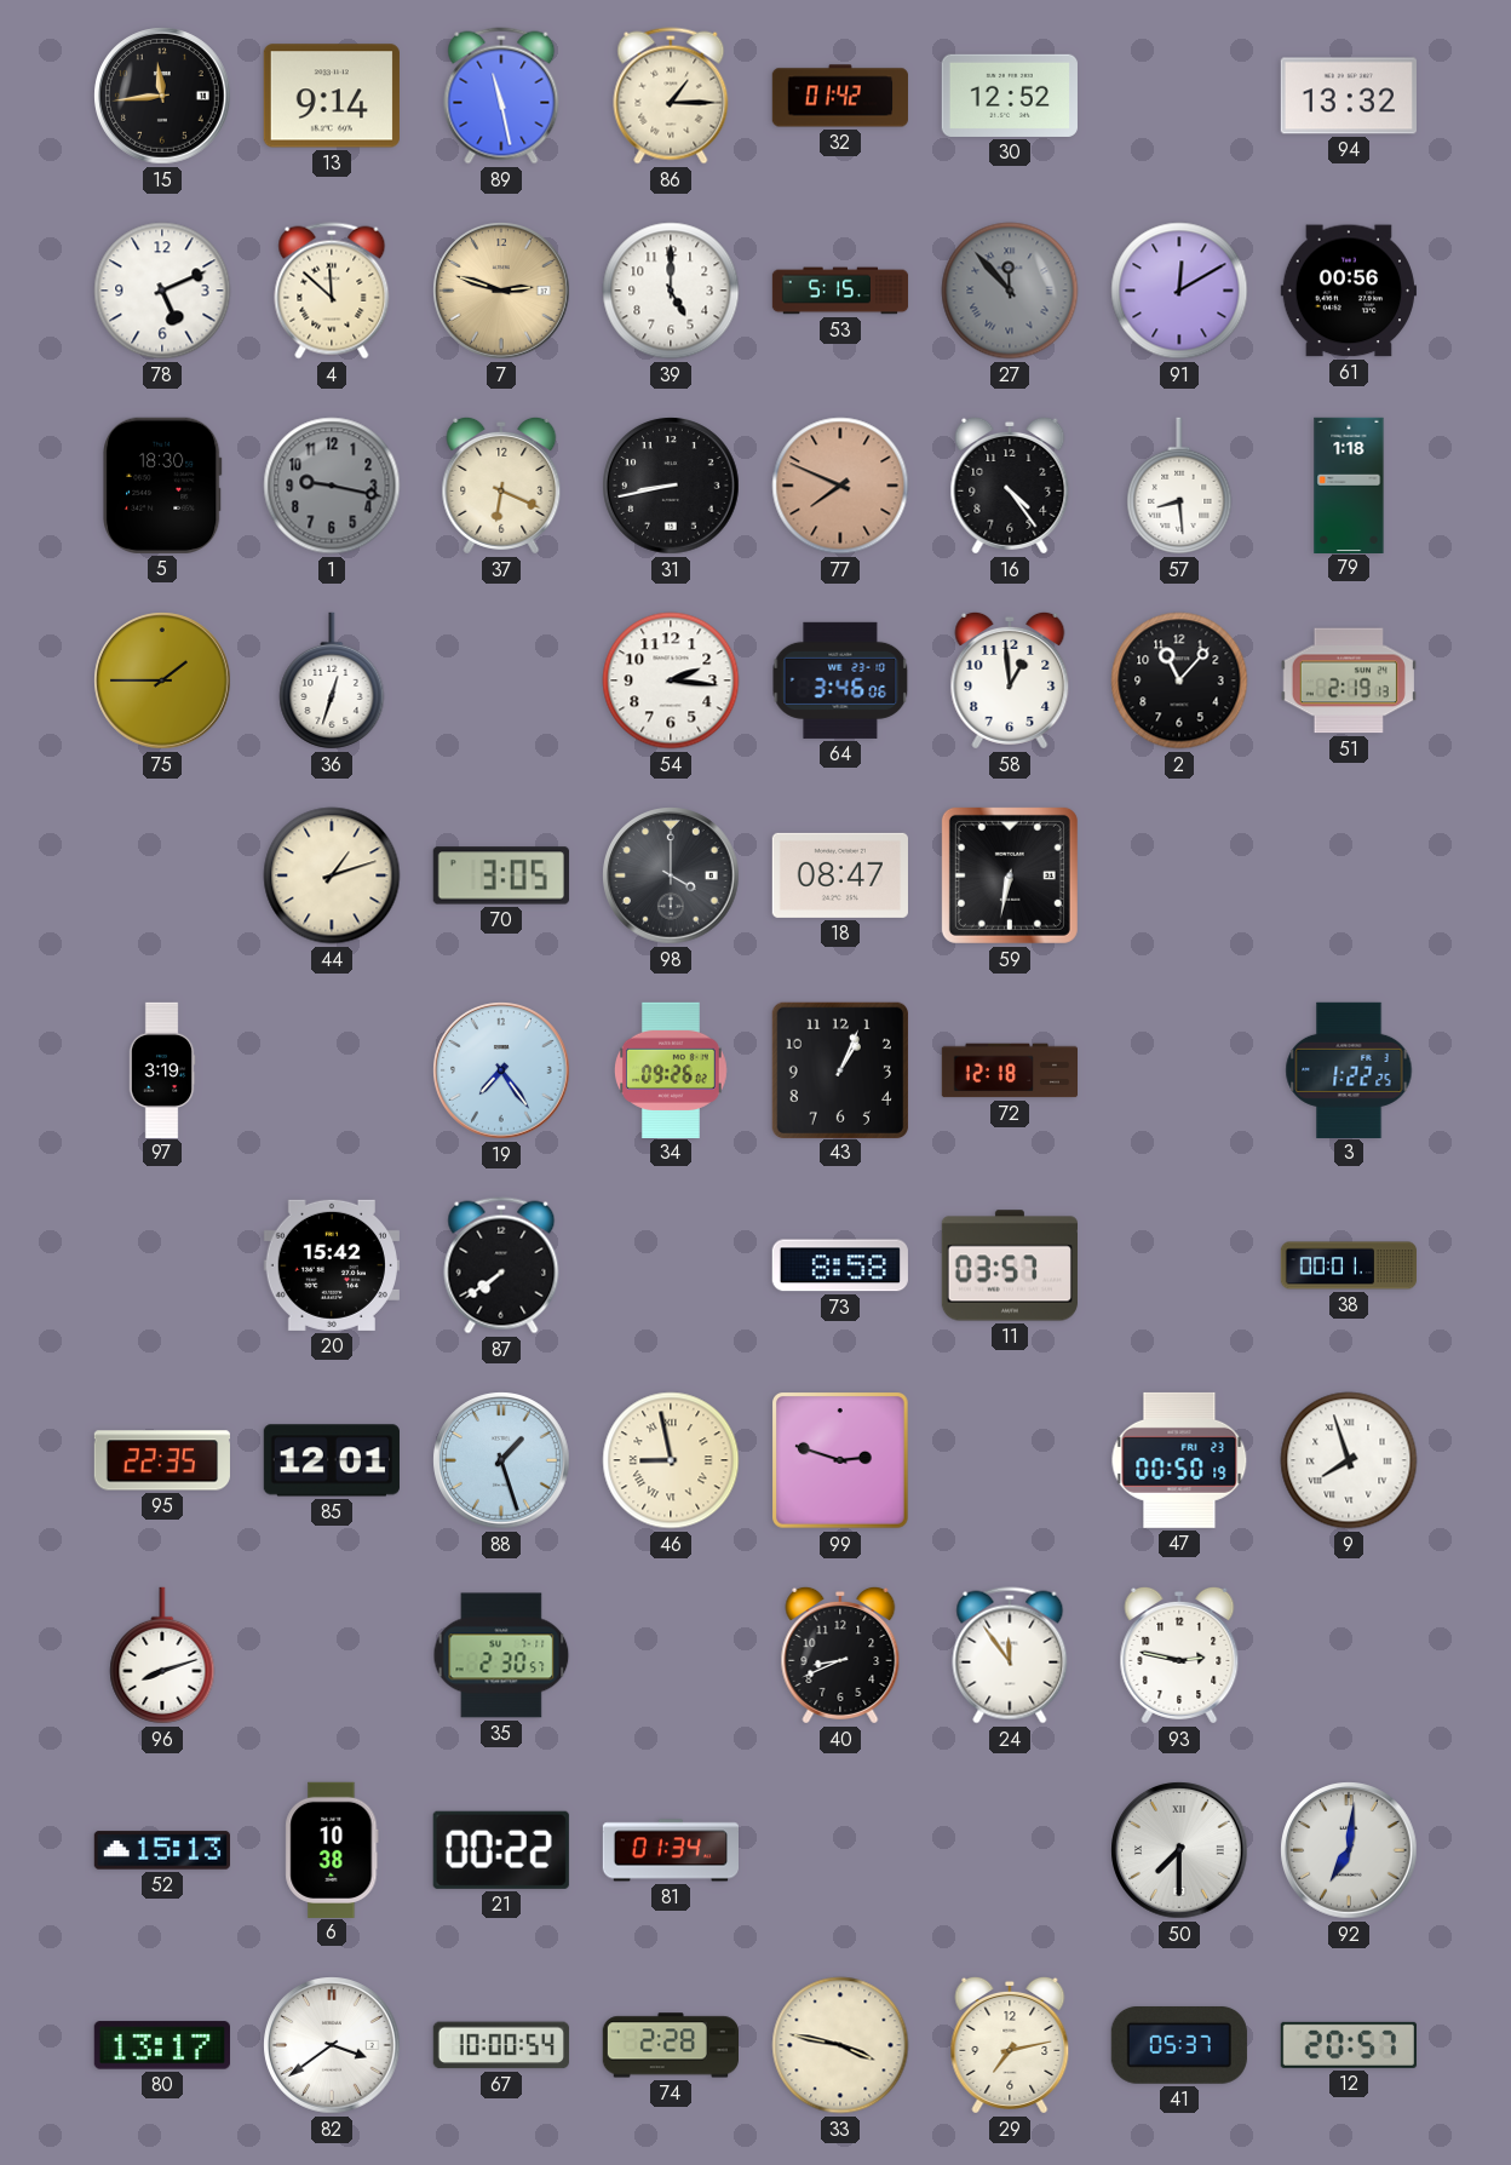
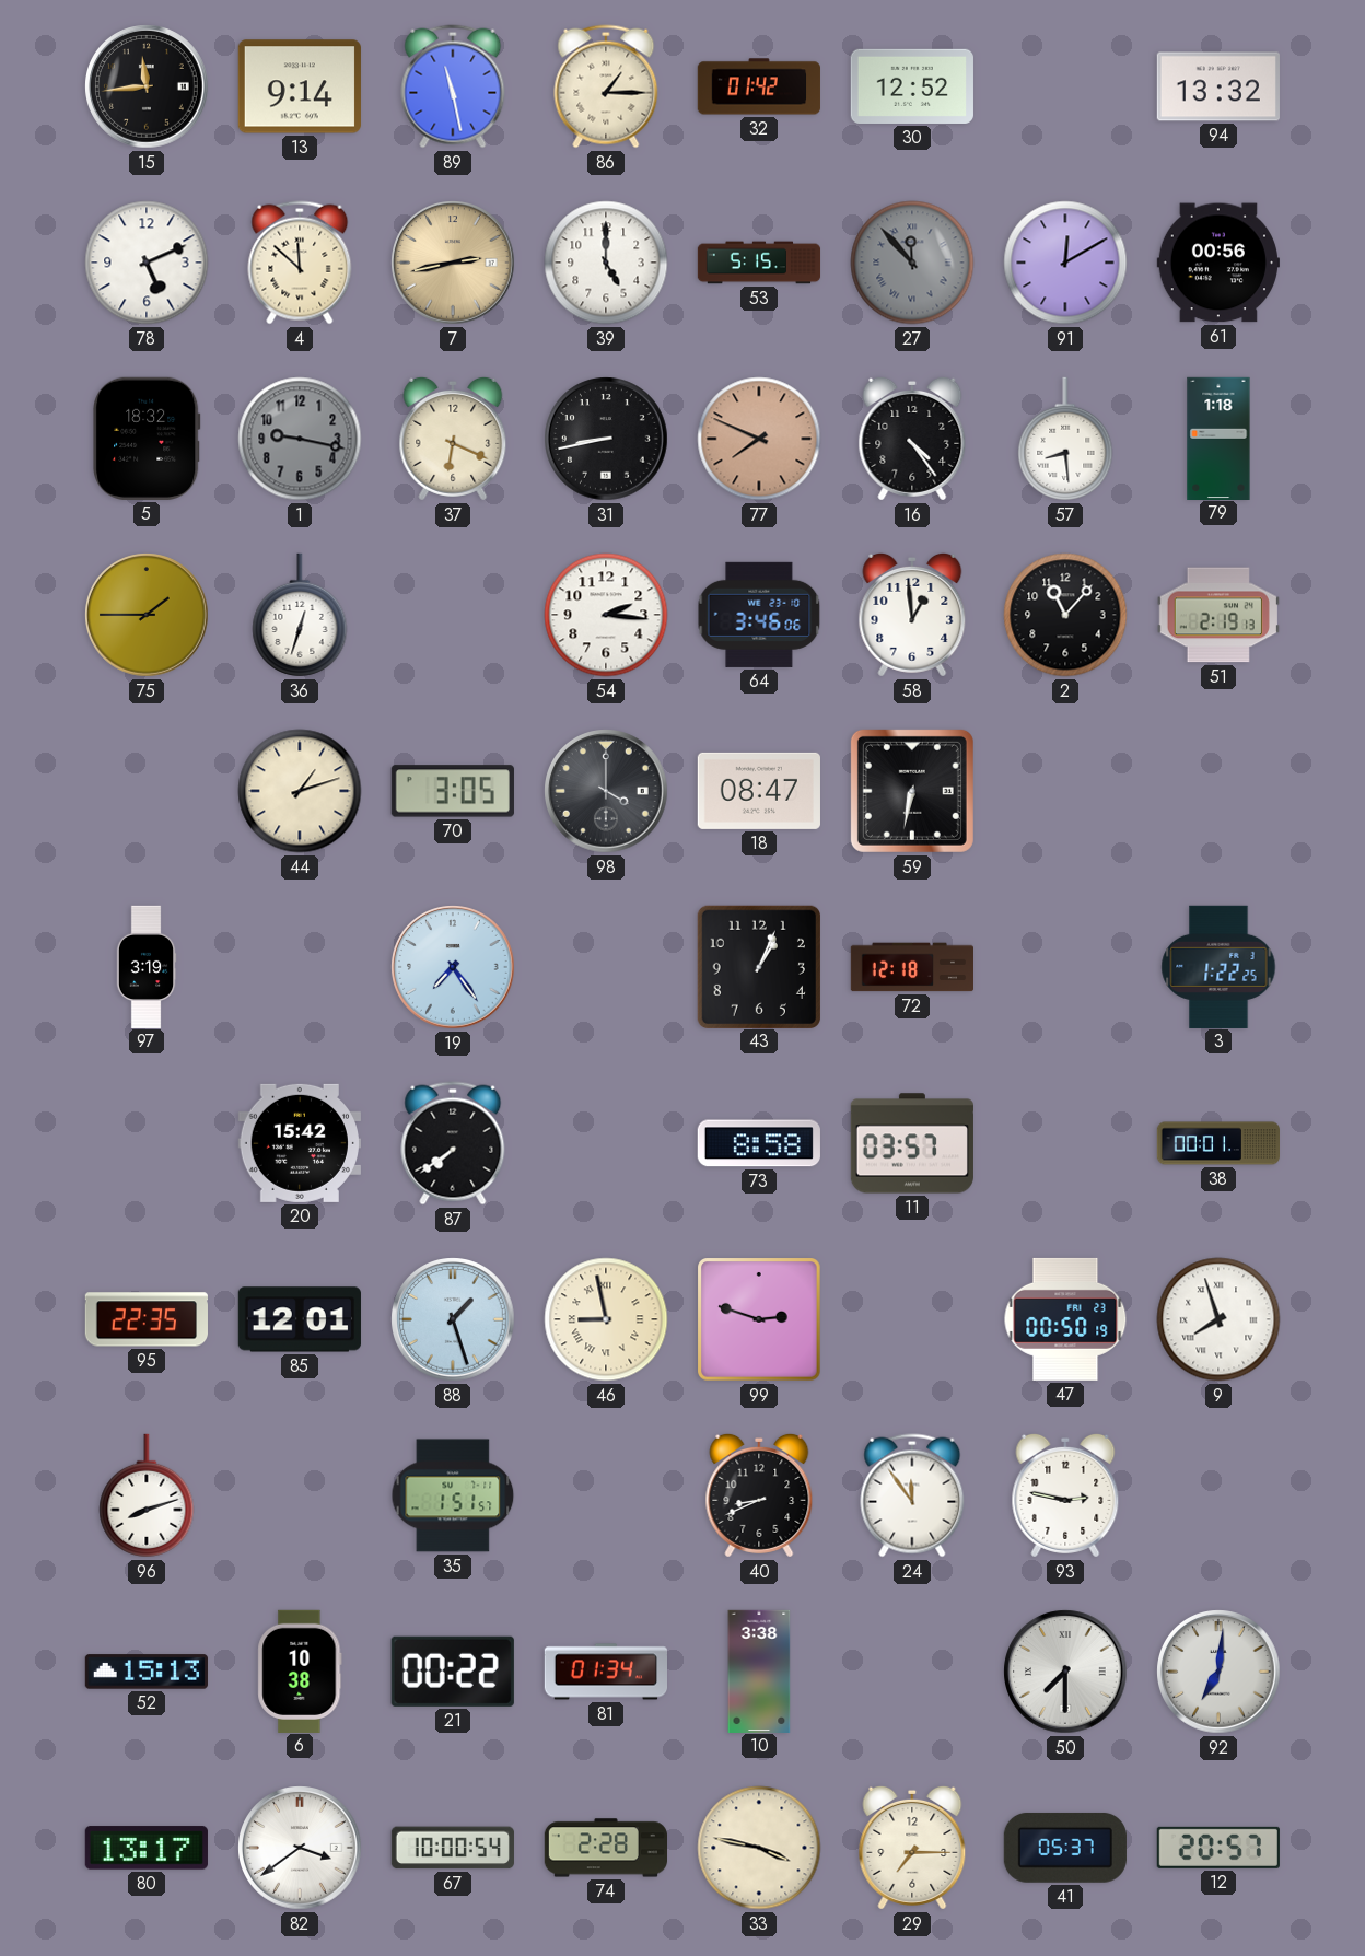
7: 2:48 -> 2:43 (453, 263)
5: 18:30 -> 18:32 (147, 439)
34: 09:26 -> none (671, 1069)
35: 2:30 -> 1:51 (453, 1495)
10: none -> 3:38 (759, 1670)
29: 7:13 -> 7:15 (912, 1848)
